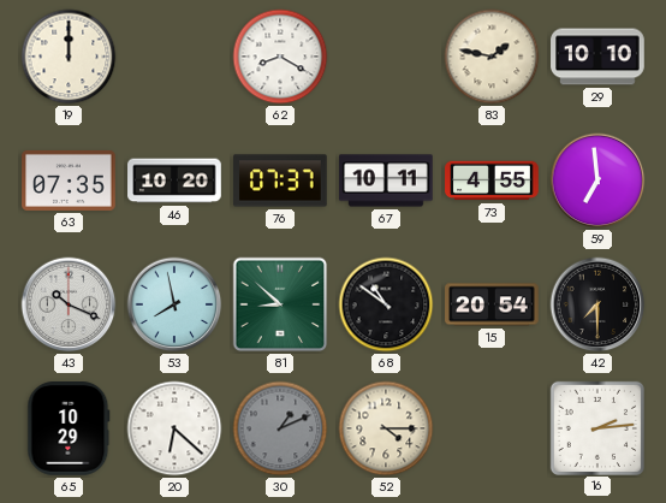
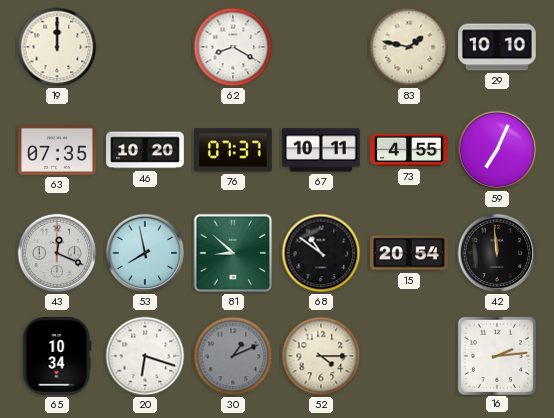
59: 6:59 -> 7:04 (497, 150)
43: 10:19 -> 12:19 (57, 253)
42: 7:30 -> 11:59 (497, 253)
65: 10:29 -> 10:34 (57, 357)
20: 6:22 -> 6:18 (145, 356)
